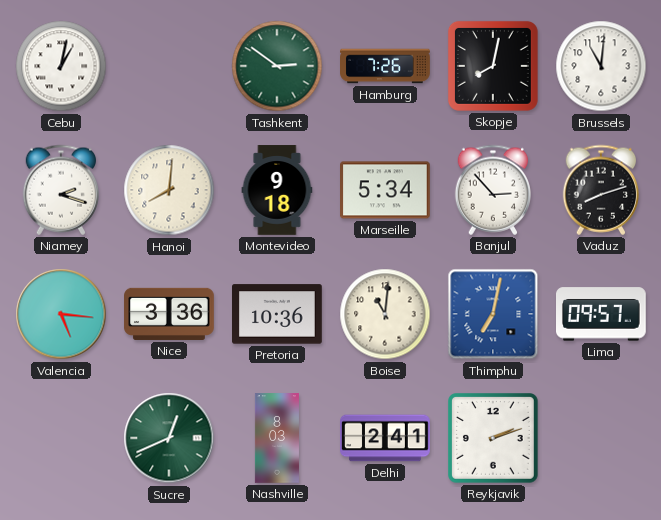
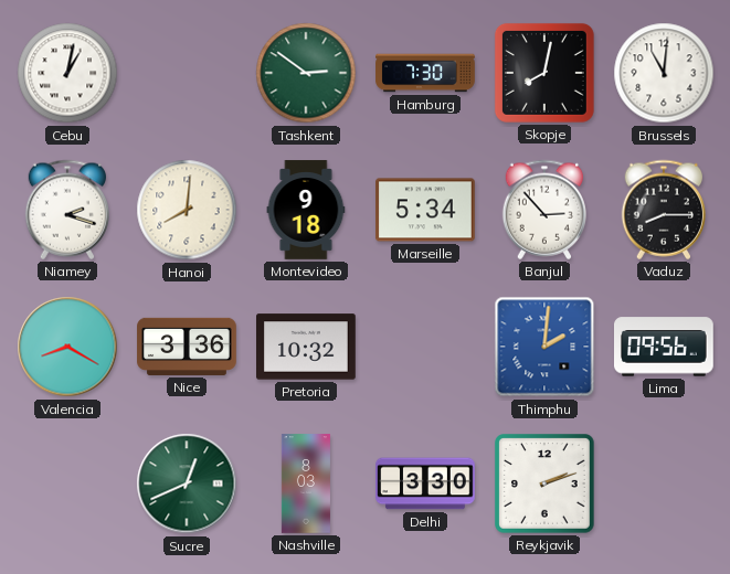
Hamburg: 7:26 -> 7:30 (425, 73)
Vaduz: 8:12 -> 8:15 (663, 210)
Valencia: 5:16 -> 8:20 (67, 347)
Pretoria: 10:36 -> 10:32 (307, 347)
Boise: 11:01 -> none (385, 314)
Thimphu: 7:02 -> 2:01 (544, 347)
Lima: 09:57 -> 09:56 (665, 347)
Delhi: 2:41 -> 3:30 (425, 483)
